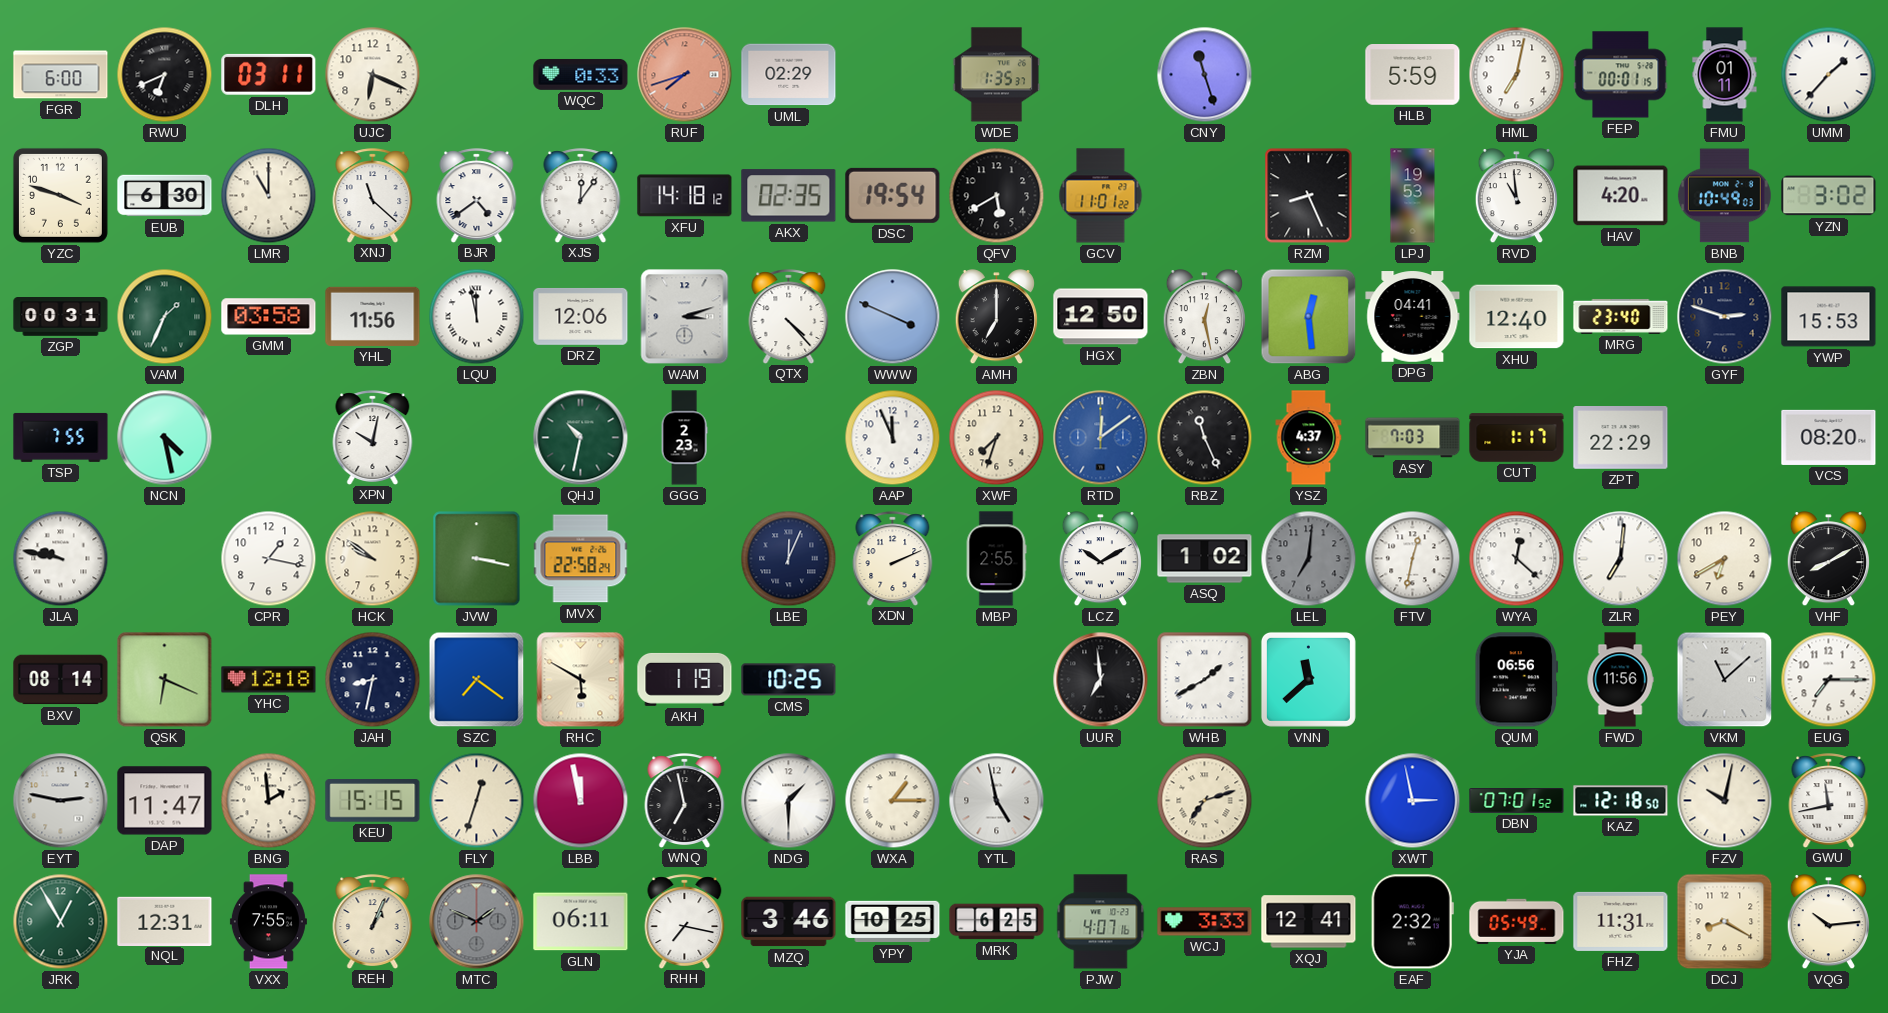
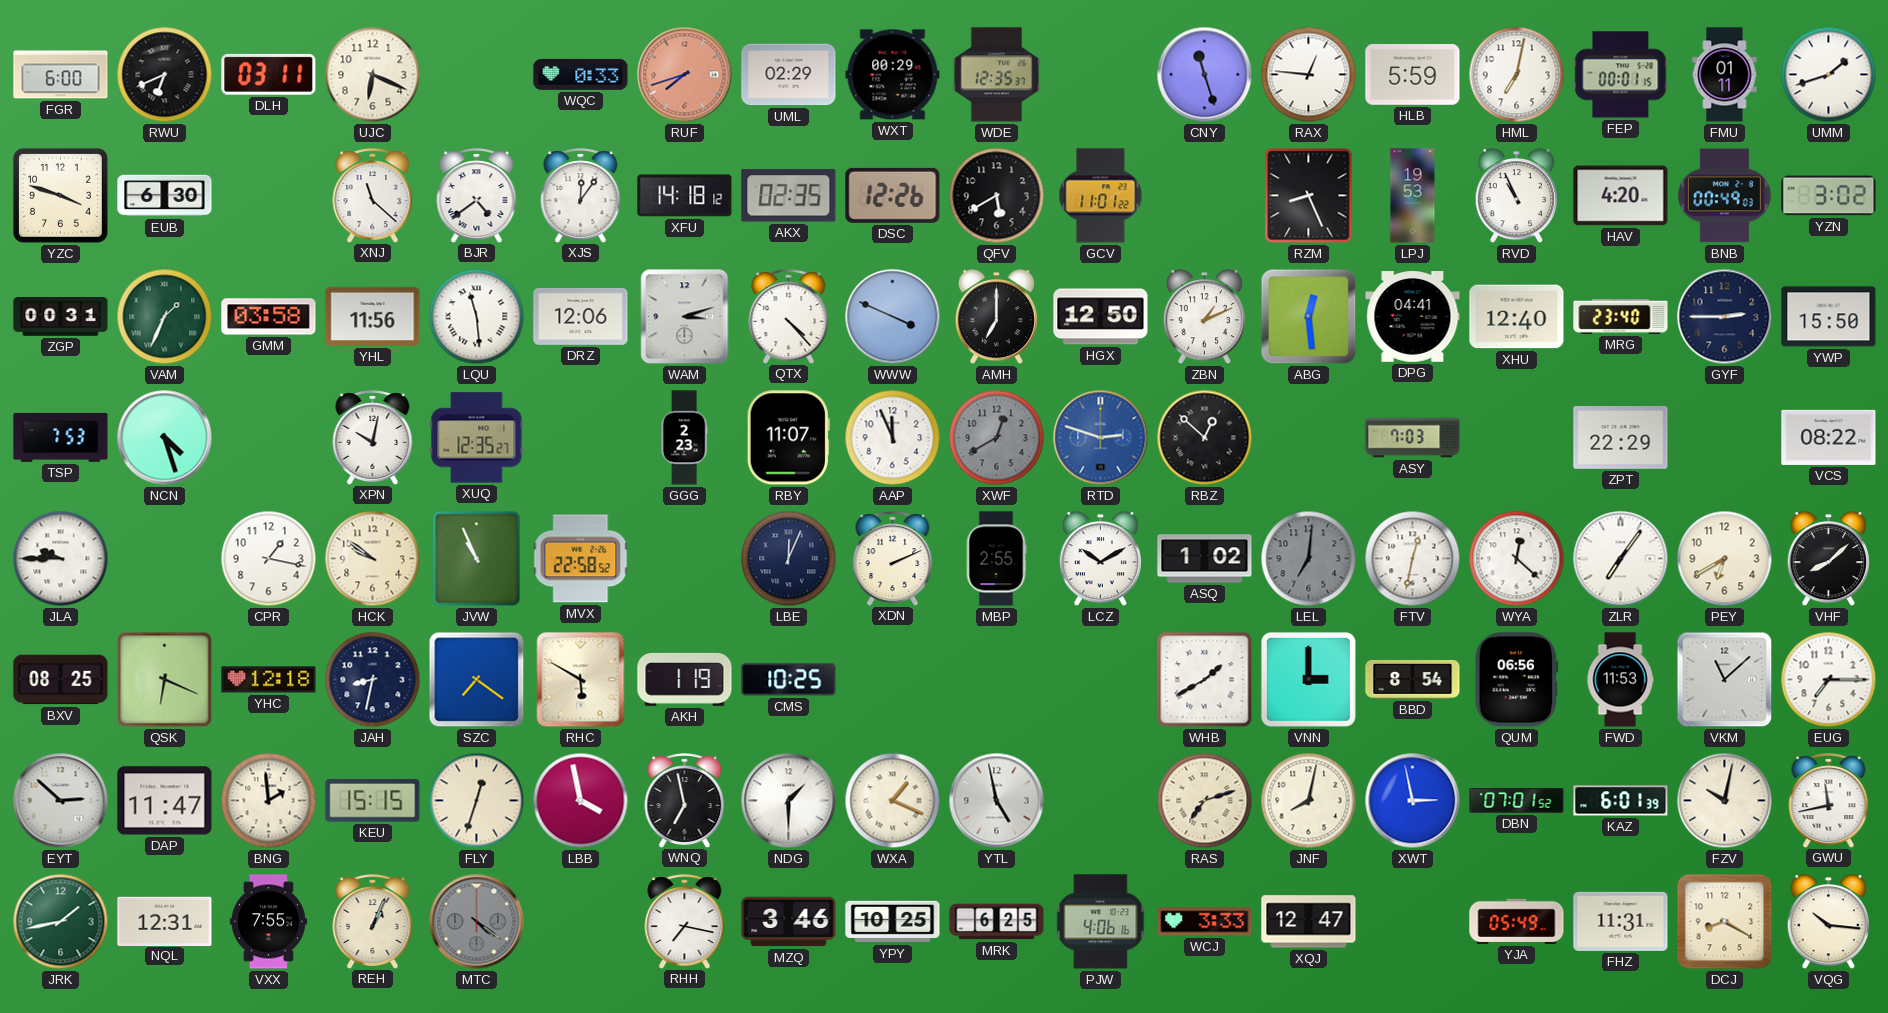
WXT: none -> 00:29 (893, 75)
WDE: 1:35 -> 12:35 (997, 75)
RAX: none -> 12:46 (1309, 75)
UMM: 1:37 -> 1:42 (1829, 75)
LMR: 11:00 -> none (269, 196)
DSC: 19:54 -> 12:26 (893, 195)
RVD: 10:59 -> 10:56 (1516, 196)
BNB: 10:49 -> 00:49 (1724, 196)
LQU: 11:58 -> 11:29 (477, 317)
ZBN: 12:28 -> 1:11 (1204, 317)
GYF: 2:48 -> 2:45 (1725, 317)
YWP: 15:53 -> 15:50 (1829, 317)
TSP: 7:55 -> 7:53 (61, 437)
NCN: 4:28 -> 4:27 (165, 438)
XUQ: none -> 12:35 (477, 438)
QHJ: 10:32 -> none (581, 438)
RBY: none -> 11:07 (788, 438)
XWF: 7:33 -> 12:40 (997, 438)
XWF dial: cream -> grey (997, 438)
RTD: 12:09 -> 2:48 (1101, 438)
RBZ: 11:26 -> 12:52 (1205, 438)
YSZ: 4:37 -> none (1309, 438)
CUT: 1:17 -> none (1517, 438)
VCS: 08:20 -> 08:22 (1829, 437)
JLA: 9:47 -> 9:45 (61, 559)
JVW: 3:17 -> 10:56 (477, 559)
MVX: 22:58:24 -> 22:58:52 (581, 559)
ZLR: 7:01 -> 7:06 (1621, 559)
VHF: 8:10 -> 8:08 (1828, 559)
BXV: 08:14 -> 08:25 (61, 680)
UUR: 6:59 -> none (1101, 680)
VNN: 11:38 -> 3:00 (1308, 679)
BBD: none -> 8:54 (1413, 679)
FWD: 11:56 -> 11:53 (1620, 680)
EYT: 2:47 -> 2:52 (61, 801)
LBB: 11:58 -> 3:58 (581, 801)
WXA: 1:15 -> 1:19 (893, 801)
JNF: none -> 8:02 (1309, 801)
KAZ: 12:18 -> 6:01 (1621, 801)
JRK: 12:55 -> 1:43 (61, 922)
MTC: 1:49 -> 4:21 (477, 922)
GLN: 06:11 -> none (581, 922)
PJW: 4:07 -> 4:06 (1101, 922)
XQJ: 12:41 -> 12:47 (1309, 922)
EAF: 2:32 -> none (1412, 922)
VQG: 10:14 -> 10:16 (1828, 922)
